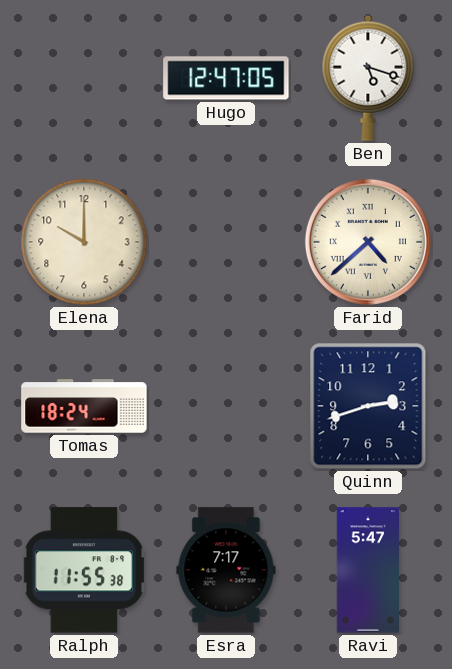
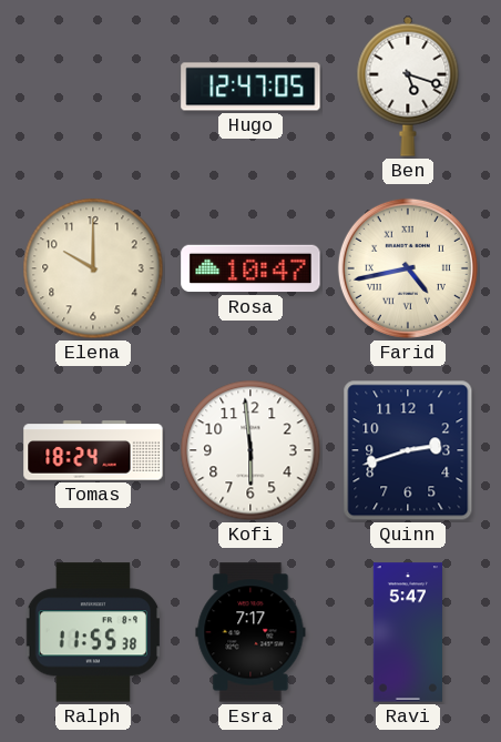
Rosa: none -> 10:47 (250, 268)
Farid: 4:38 -> 4:43 (408, 268)
Kofi: none -> 5:59 (250, 450)
